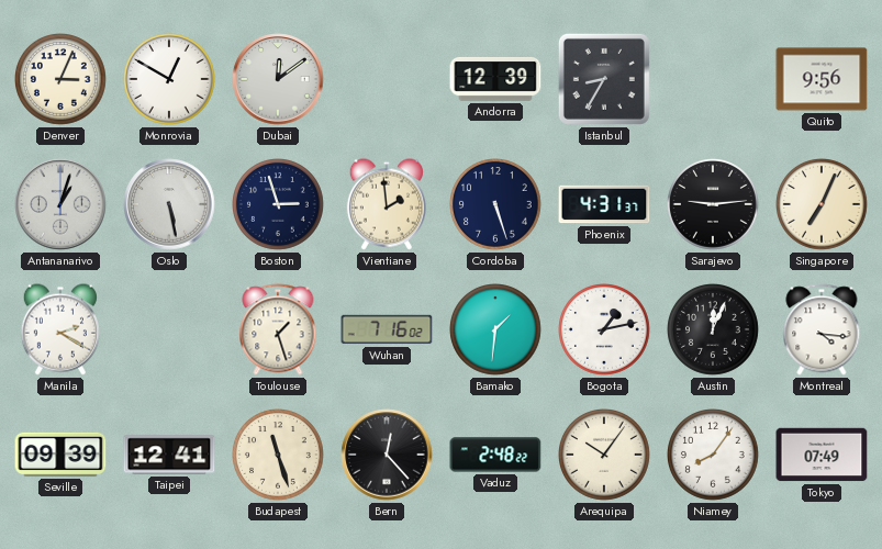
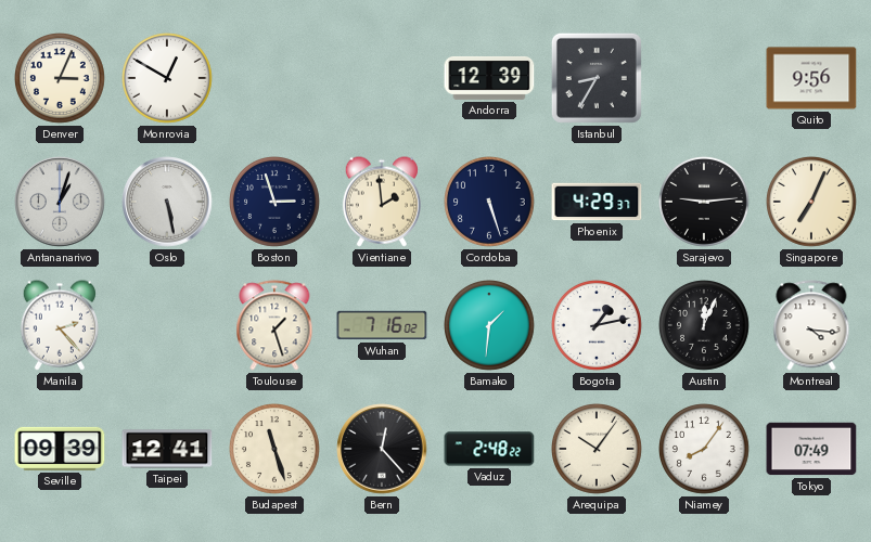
Dubai: 12:09 -> none (278, 79)
Phoenix: 4:31 -> 4:29 (597, 202)
Manila: 2:20 -> 2:23 (60, 325)
